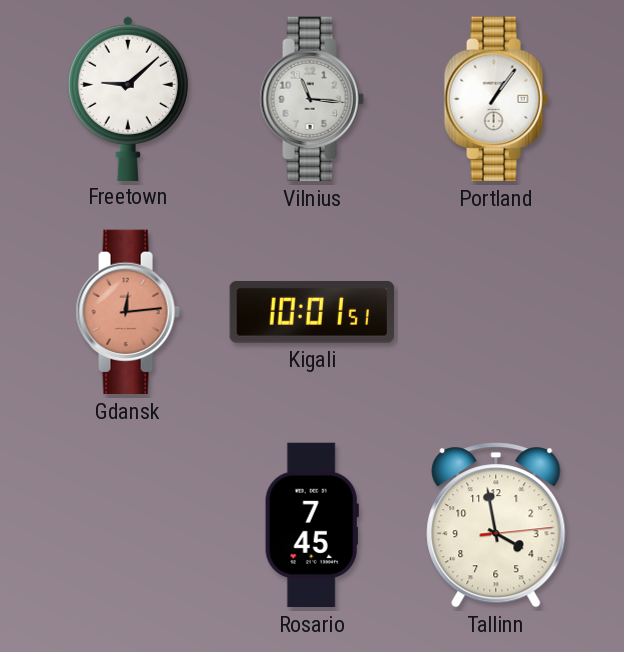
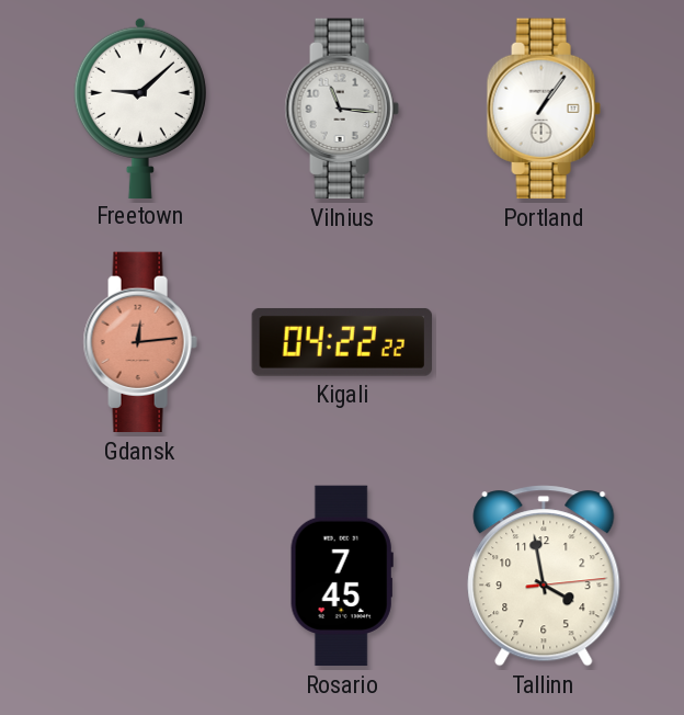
Kigali: 10:01 -> 04:22 (341, 342)
